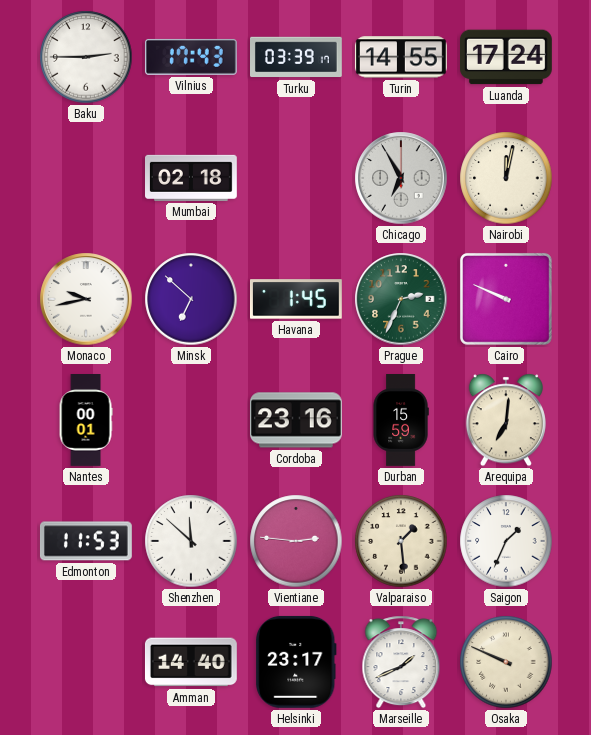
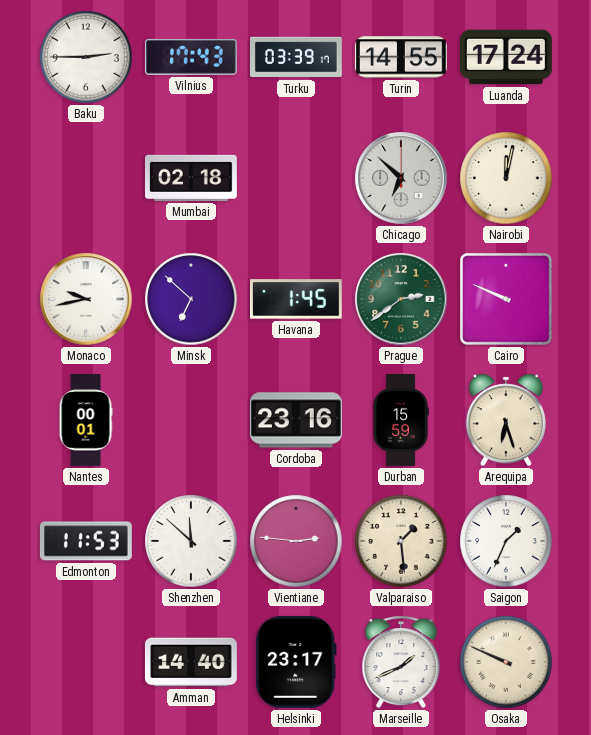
Chicago: 6:55 -> 6:52 (401, 178)
Prague: 2:34 -> 2:39 (401, 299)
Arequipa: 7:01 -> 6:27 (506, 420)
